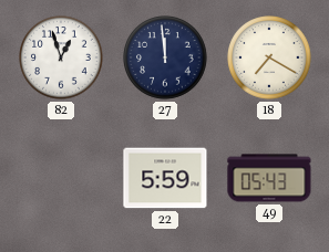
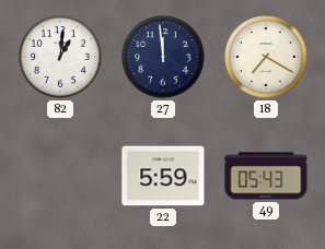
82: 12:57 -> 1:01 (60, 57)
